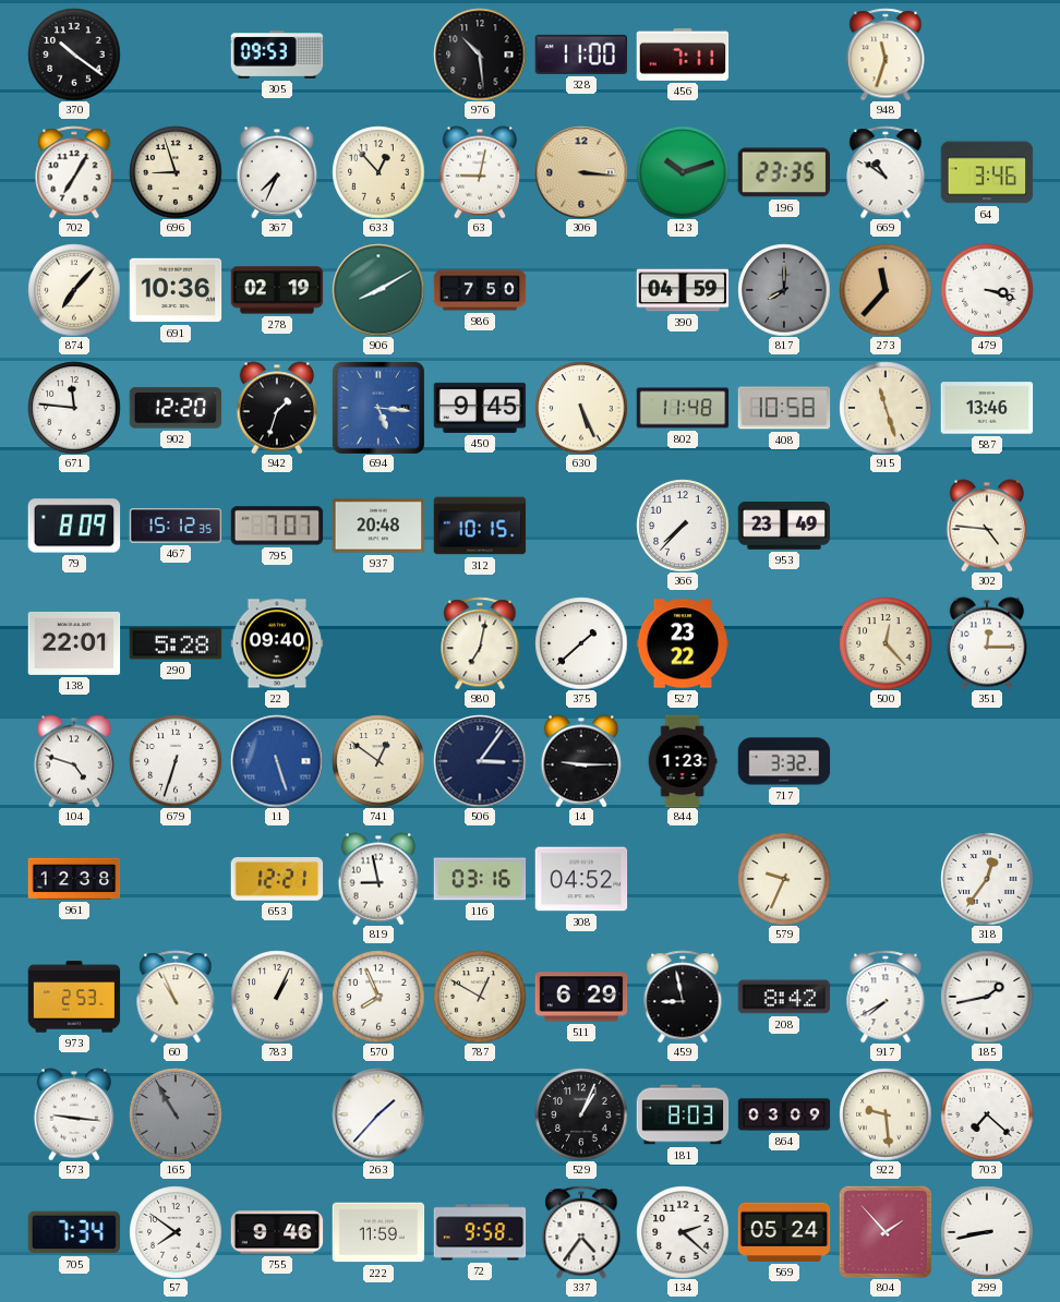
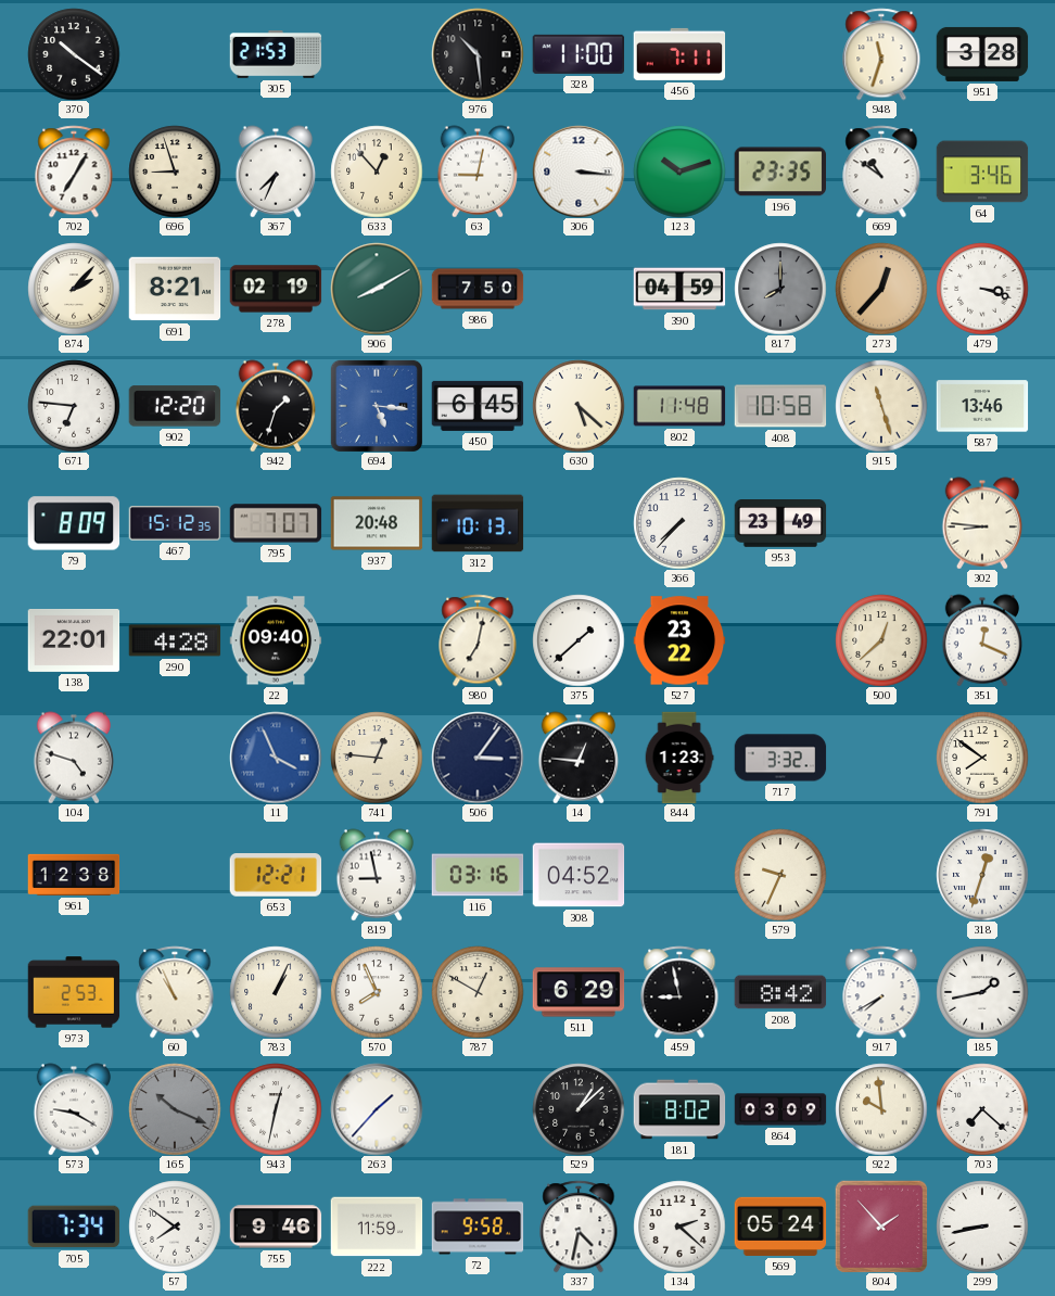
305: 09:53 -> 21:53 (276, 55)
951: none -> 3:28 (982, 54)
306 dial: champagne -> white (579, 171)
874: 7:07 -> 2:07 (74, 289)
691: 10:36 -> 8:21 (175, 289)
273: 11:37 -> 12:37 (881, 289)
671: 11:46 -> 6:46 (74, 406)
450: 9:45 -> 6:45 (478, 406)
630: 5:26 -> 5:22 (579, 406)
312: 10:15 -> 10:13 (478, 523)
302: 4:46 -> 8:46 (982, 523)
290: 5:28 -> 4:28 (175, 640)
500: 12:23 -> 12:38 (881, 640)
351: 12:15 -> 12:19 (982, 640)
679: 6:33 -> none (176, 761)
11: 5:27 -> 3:56 (276, 758)
741: 12:51 -> 12:46 (377, 758)
14: 9:15 -> 12:46 (579, 758)
791: none -> 7:51 (982, 758)
318: 12:36 -> 12:33 (982, 875)
573: 9:16 -> 9:20 (74, 1109)
165: 10:55 -> 10:19 (175, 1109)
943: none -> 12:32 (276, 1109)
529: 1:04 -> 1:08 (579, 1109)
181: 8:03 -> 8:02 (679, 1109)
922: 9:29 -> 9:59 (881, 1109)
337: 4:36 -> 4:32 (579, 1227)
